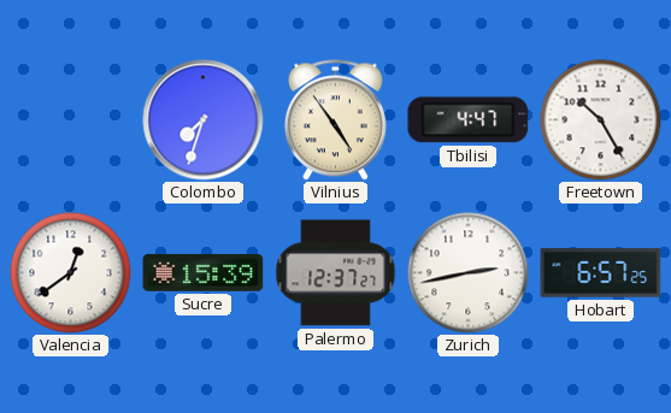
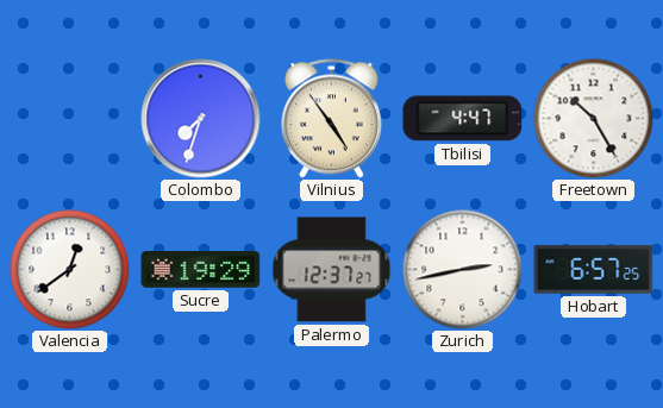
Sucre: 15:39 -> 19:29 (201, 270)
